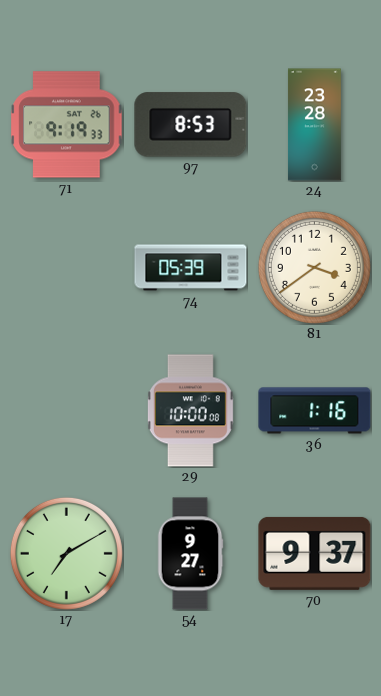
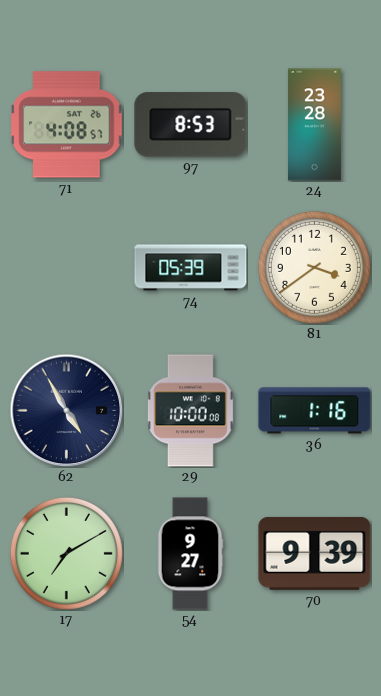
71: 9:19 -> 4:08 (67, 125)
62: none -> 4:55 (66, 410)
70: 9:37 -> 9:39 (315, 553)
